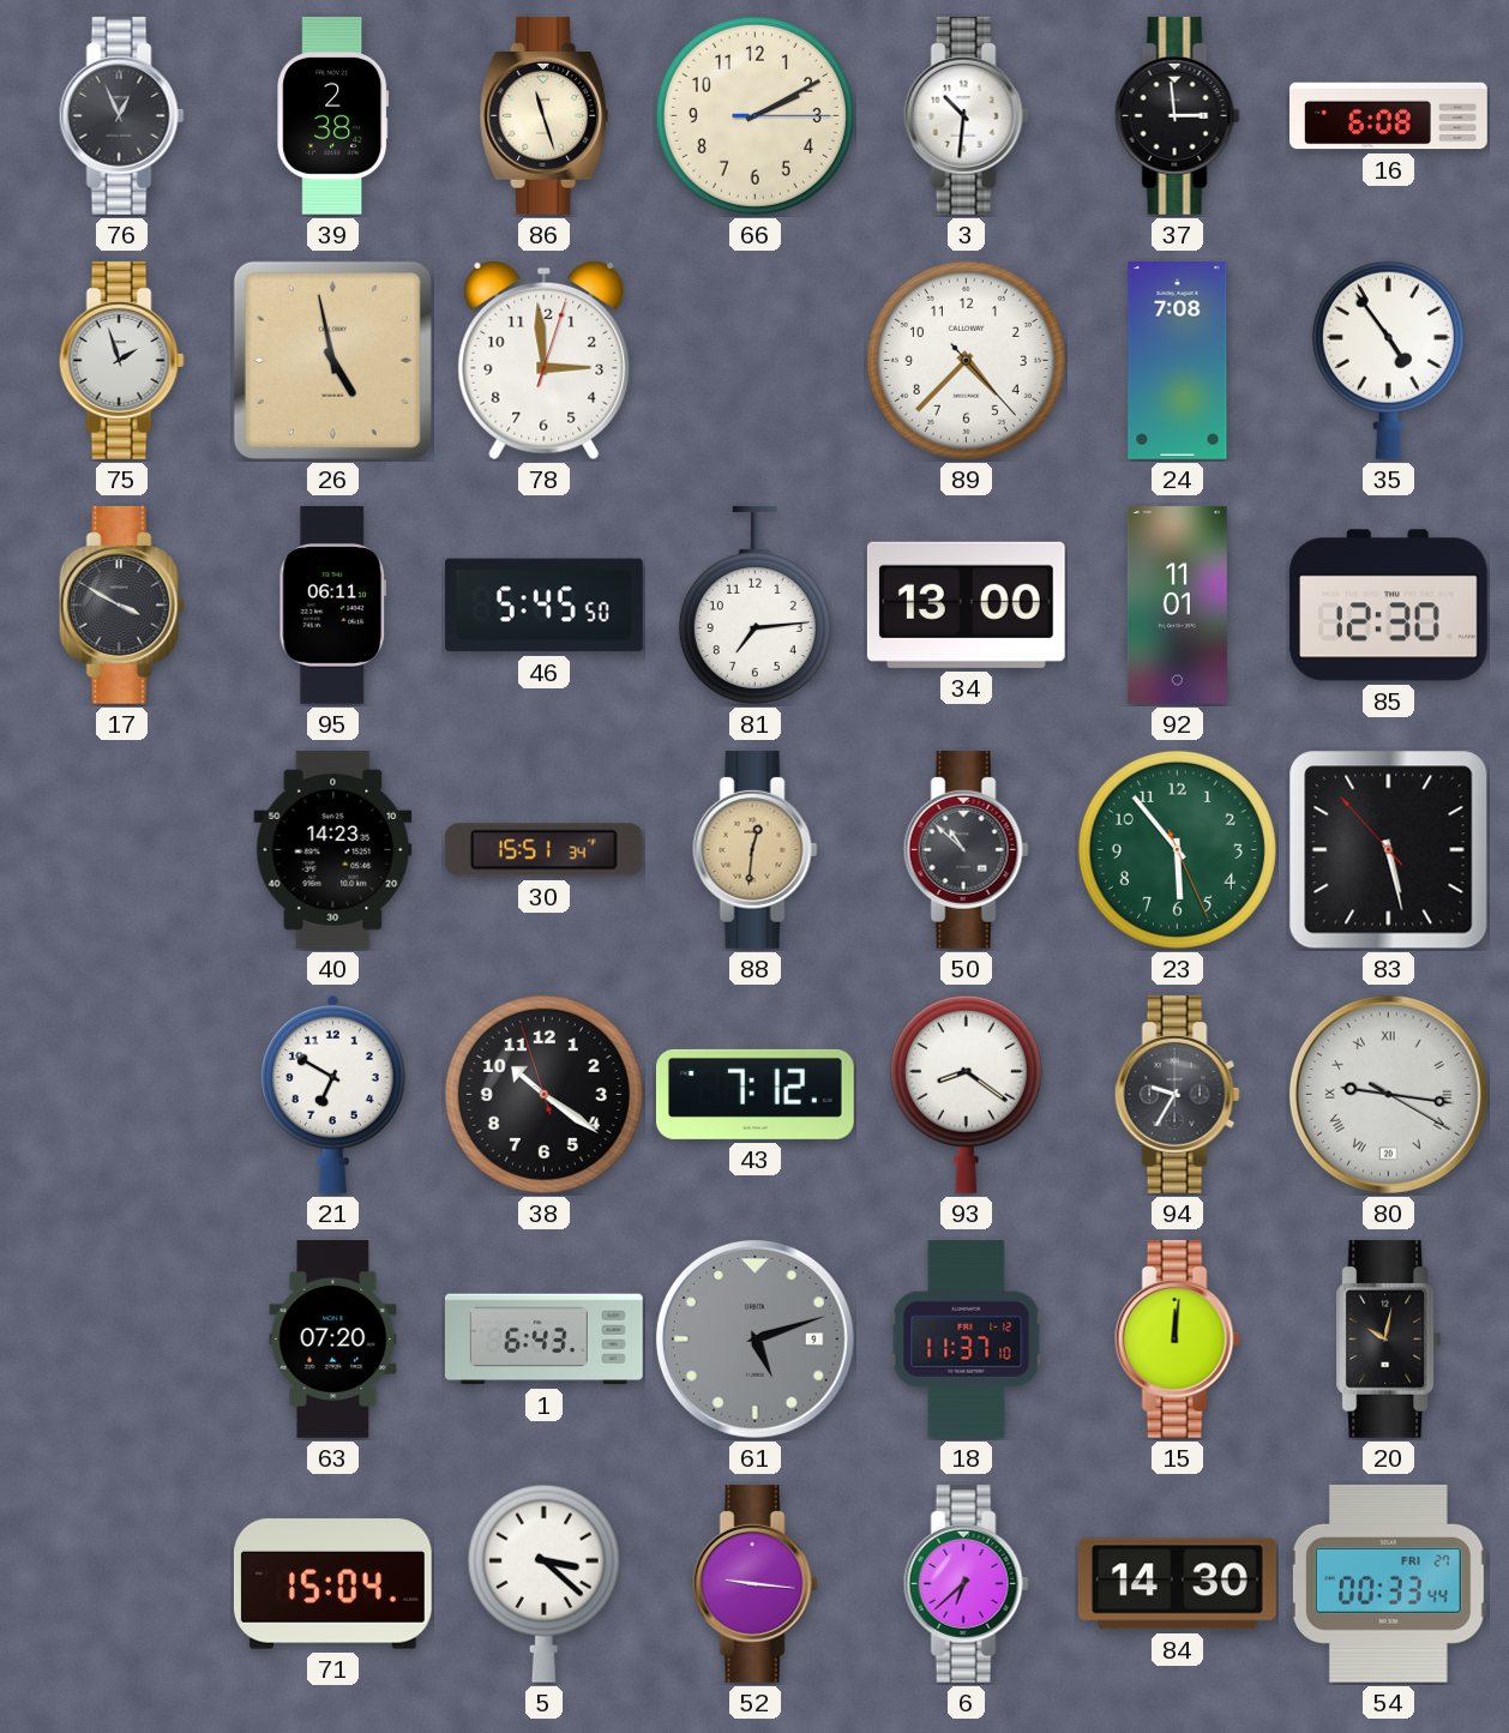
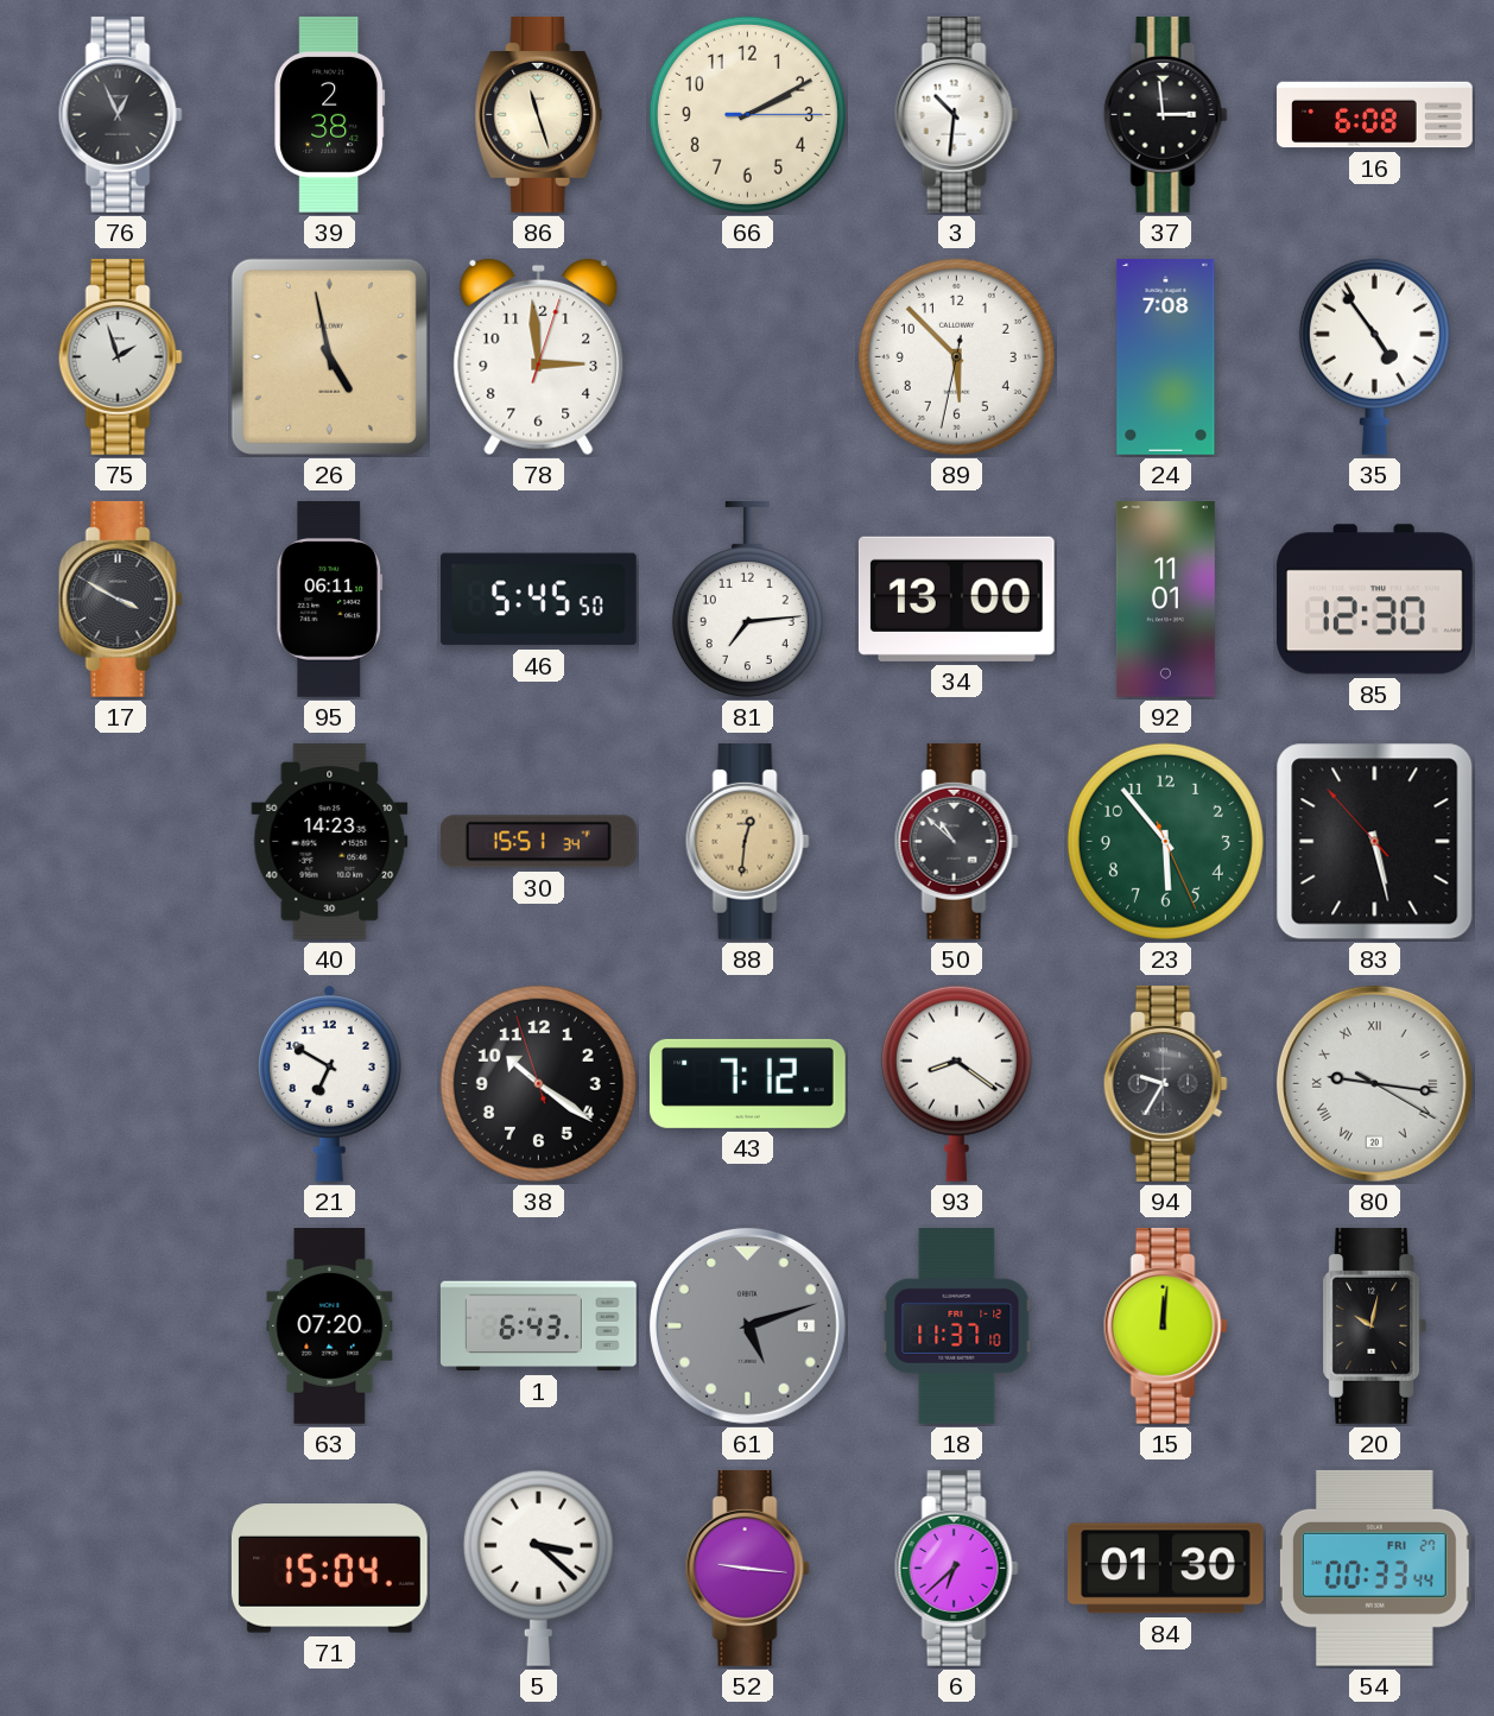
89: 4:37 -> 5:52 (956, 356)
84: 14:30 -> 01:30 (1165, 1569)
